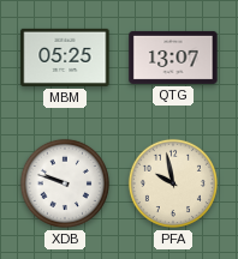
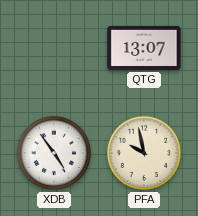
MBM: 05:25 -> none (65, 58)
XDB: 9:48 -> 4:54 (54, 153)
